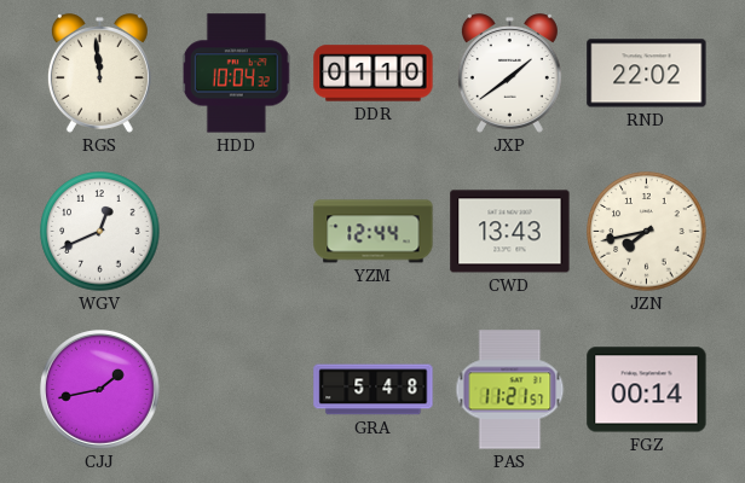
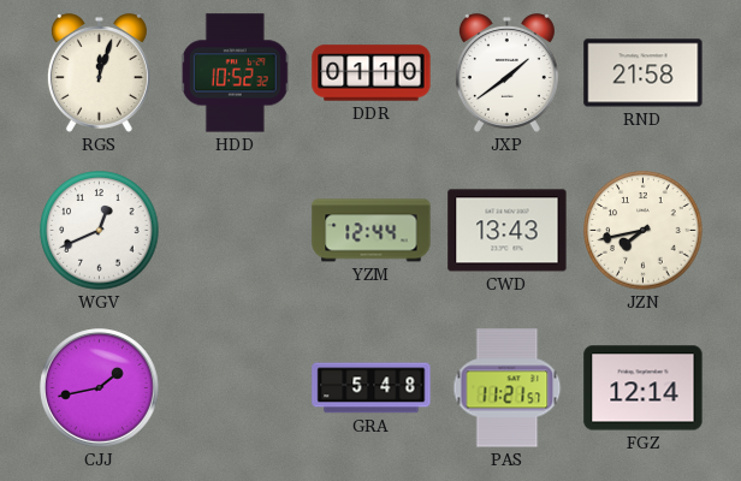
RGS: 11:59 -> 12:03 (99, 73)
HDD: 10:04 -> 10:52 (235, 73)
RND: 22:02 -> 21:58 (644, 73)
FGZ: 00:14 -> 12:14 (644, 388)
